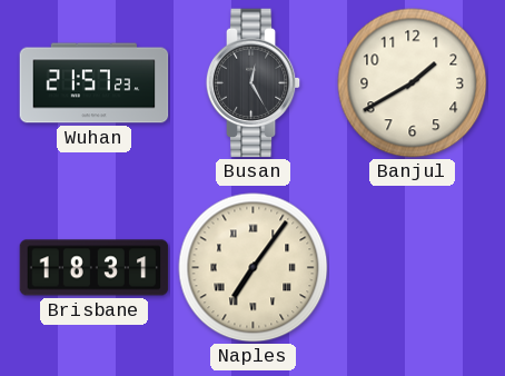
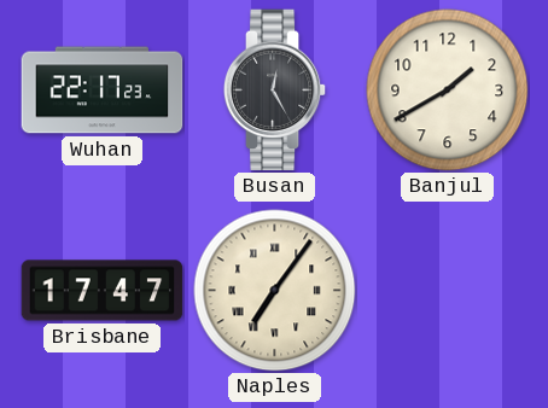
Wuhan: 21:57 -> 22:17 (103, 91)
Brisbane: 18:31 -> 17:47 (103, 291)
